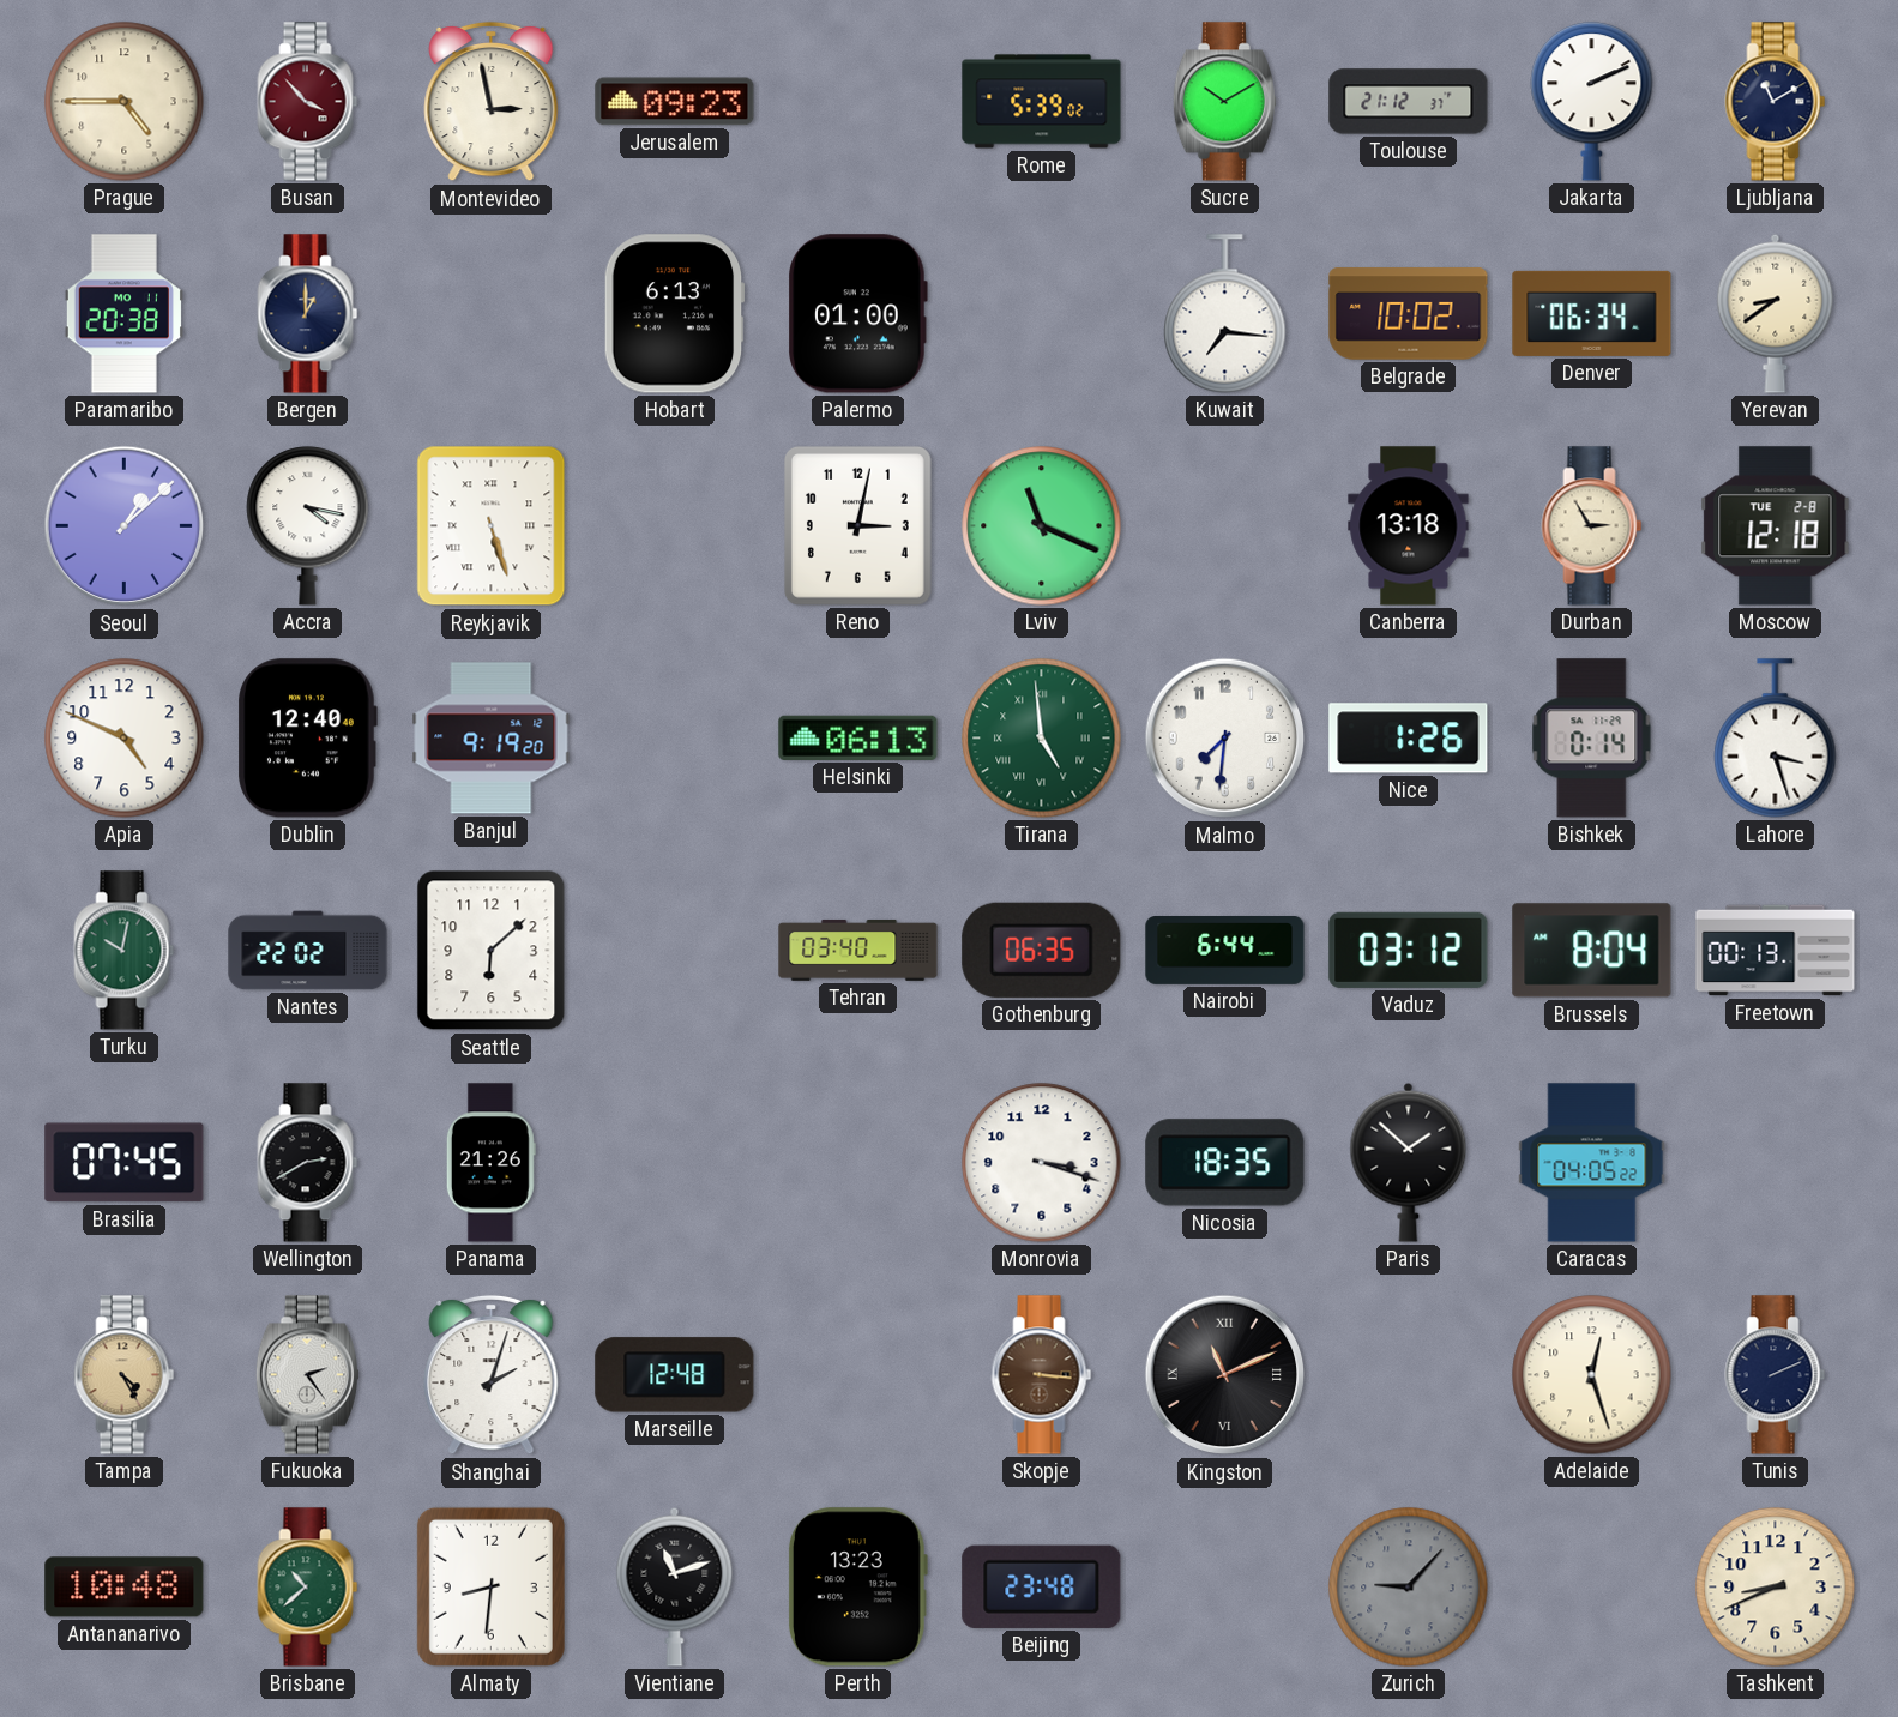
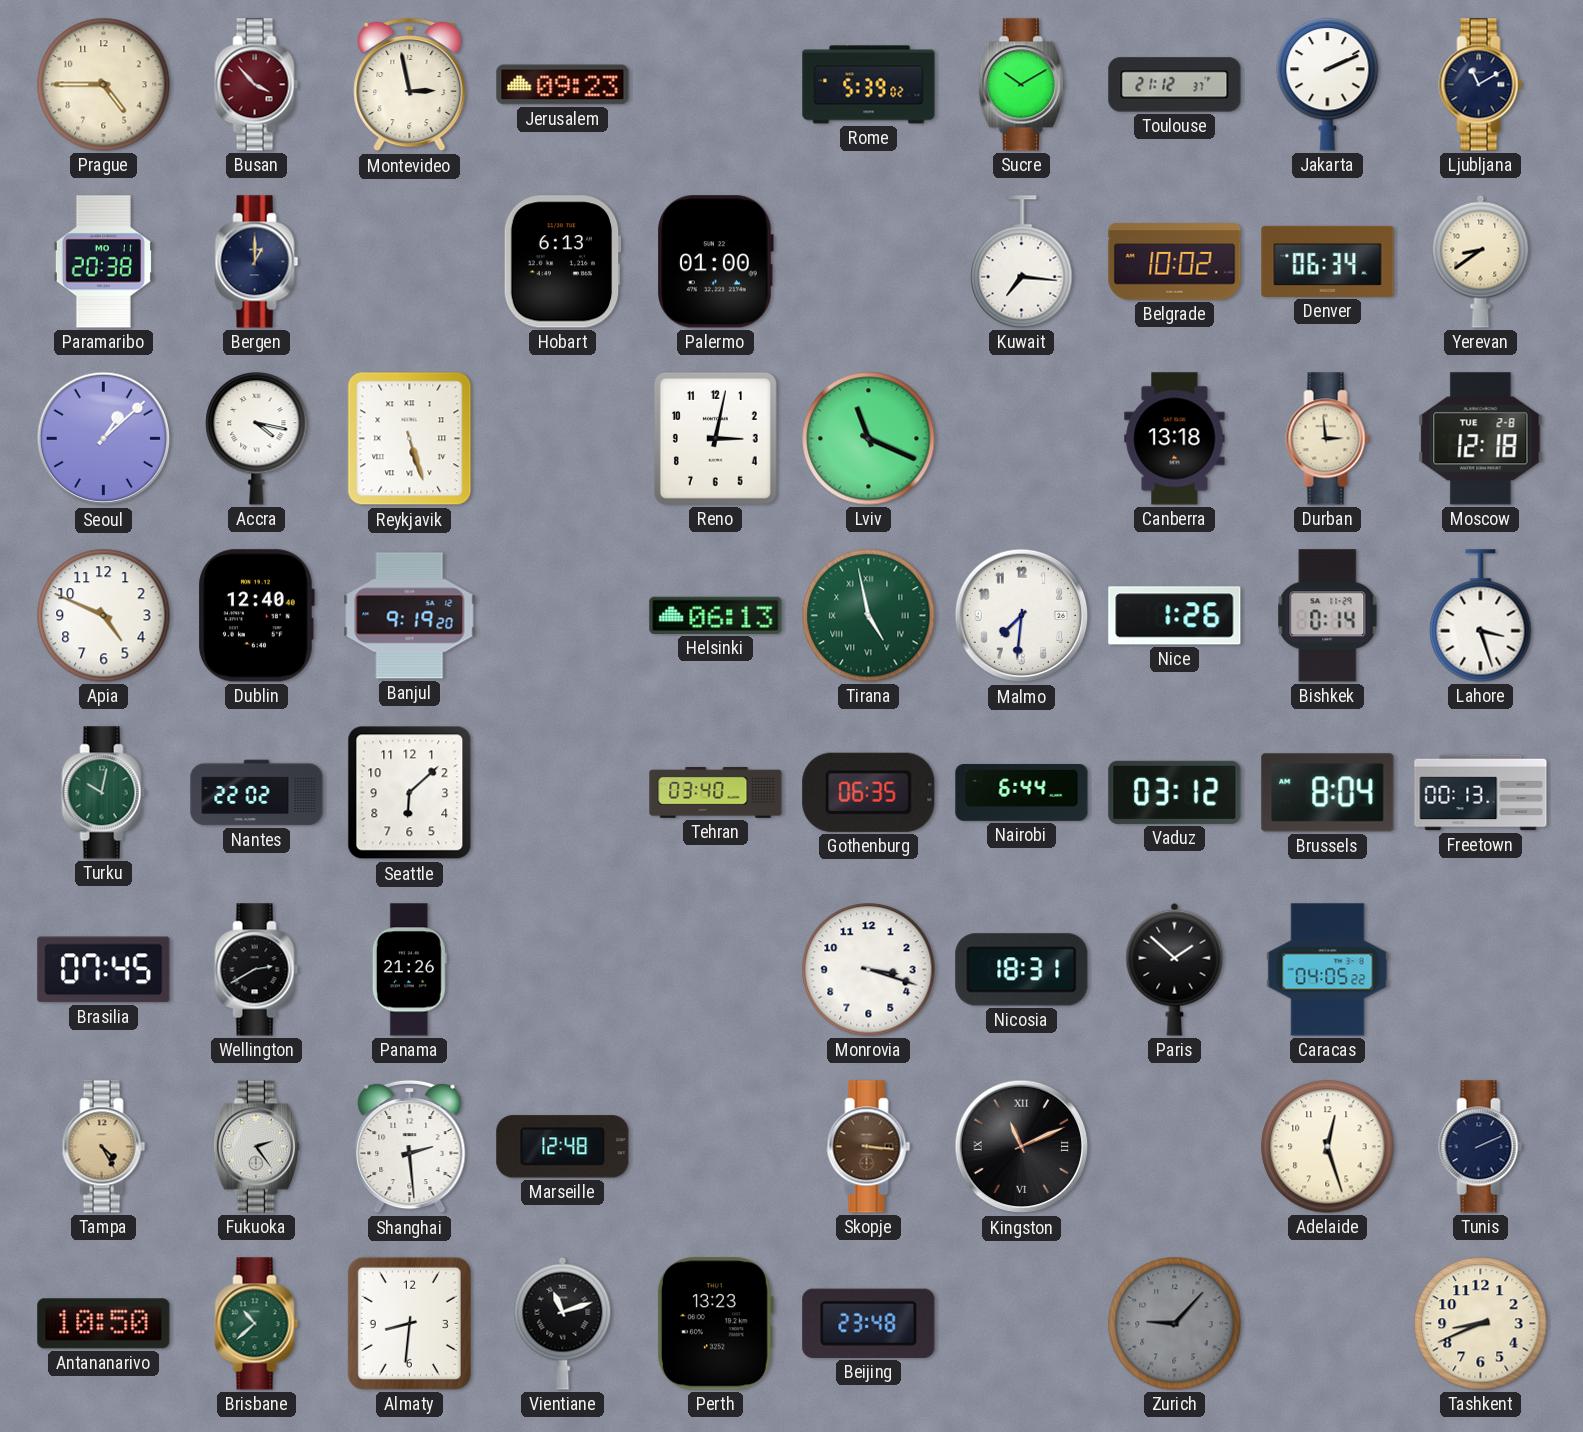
Durban: 2:55 -> 2:59 (1328, 439)
Tirana: 4:59 -> 4:58 (869, 616)
Nicosia: 18:35 -> 18:31 (1022, 970)
Shanghai: 2:03 -> 2:29 (410, 1147)
Antananarivo: 10:48 -> 10:50 (104, 1324)
